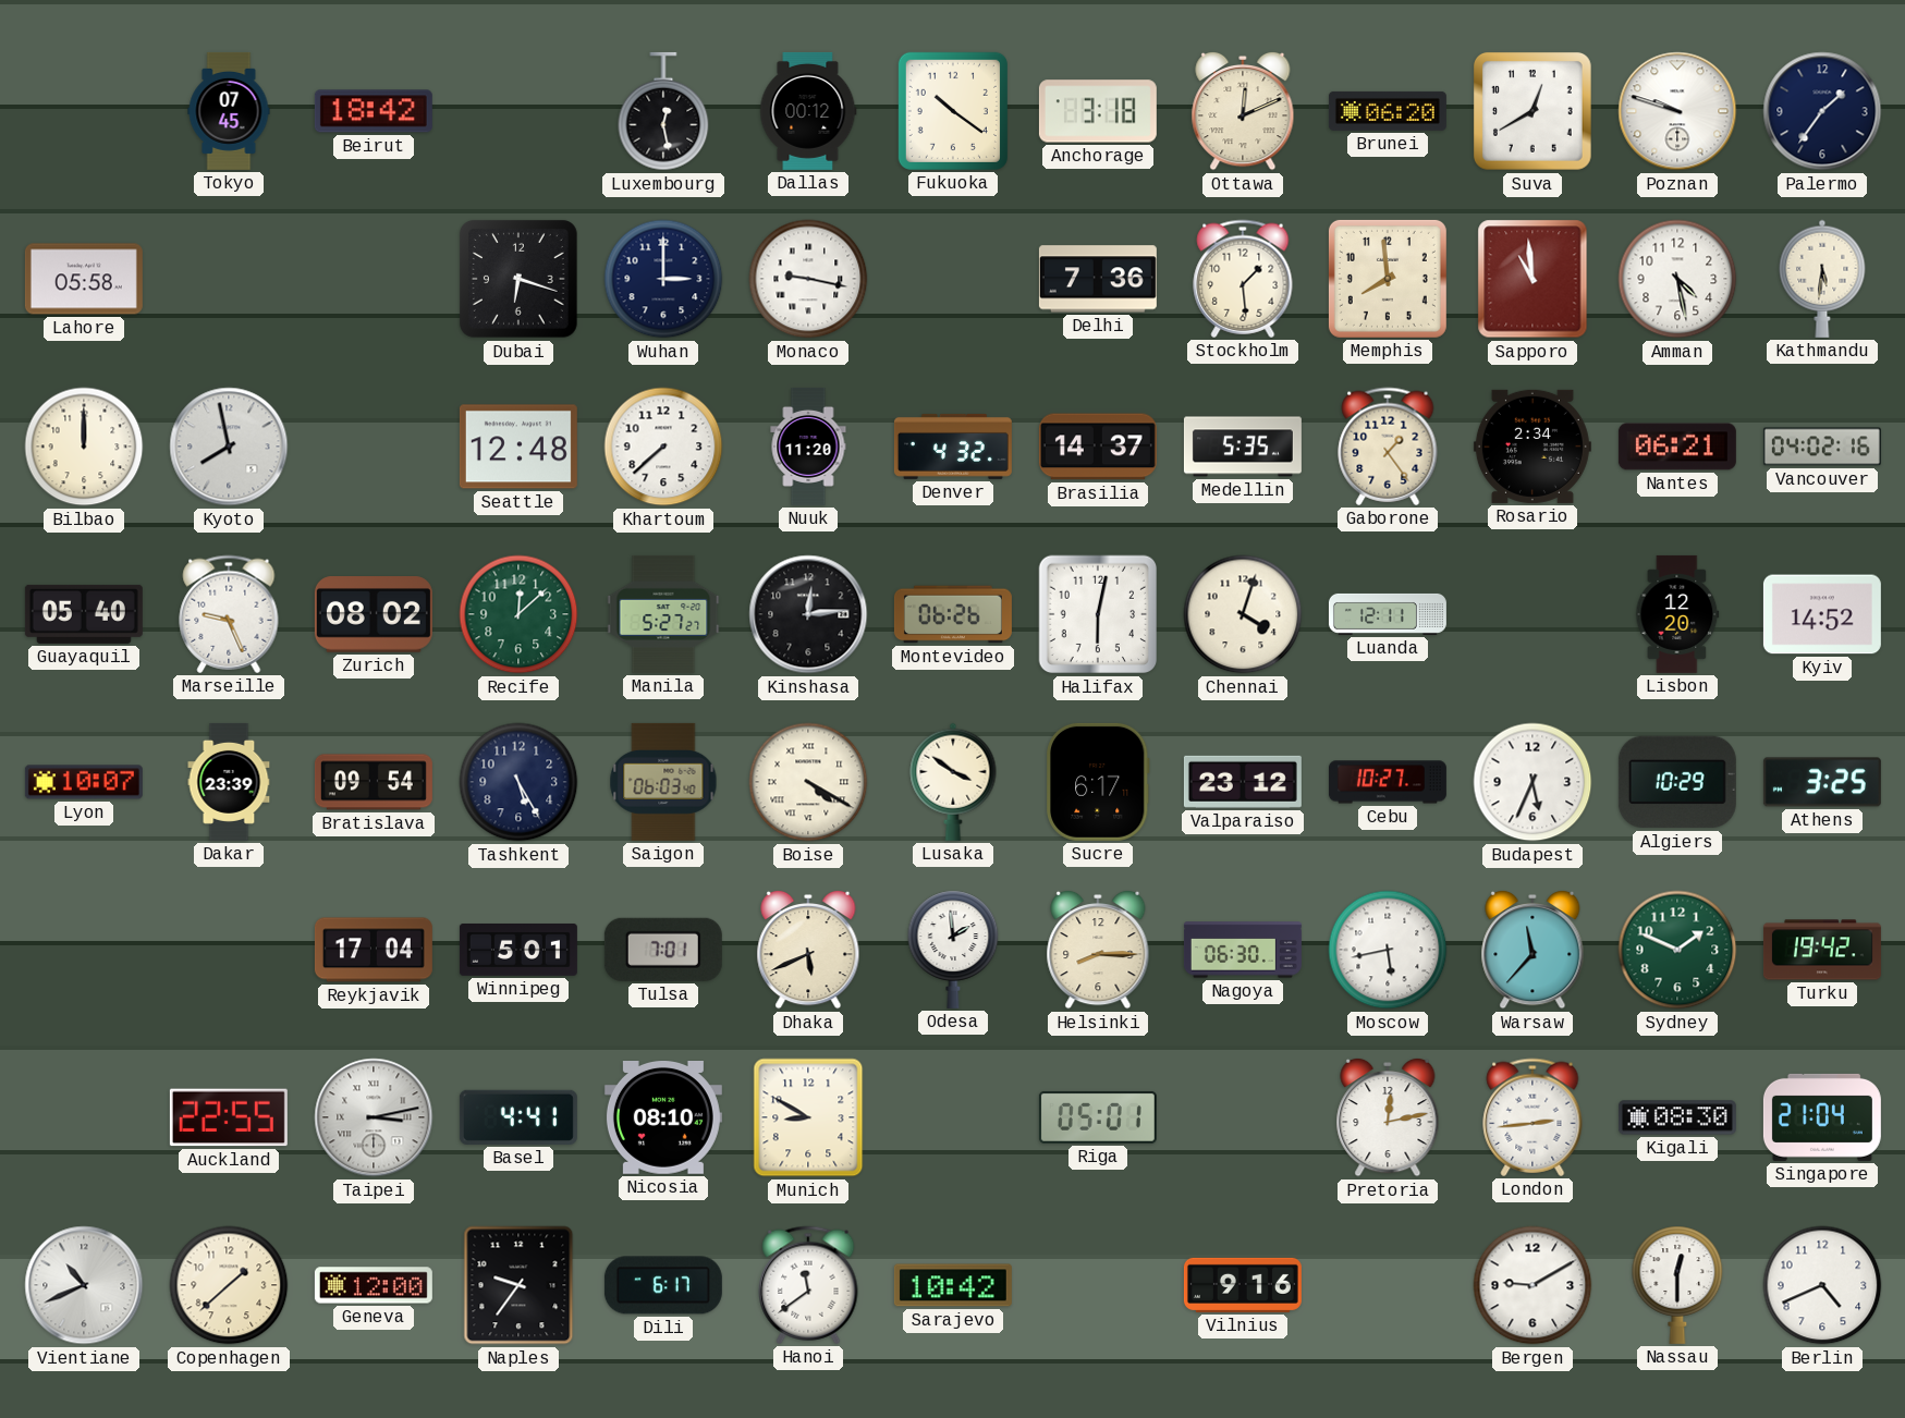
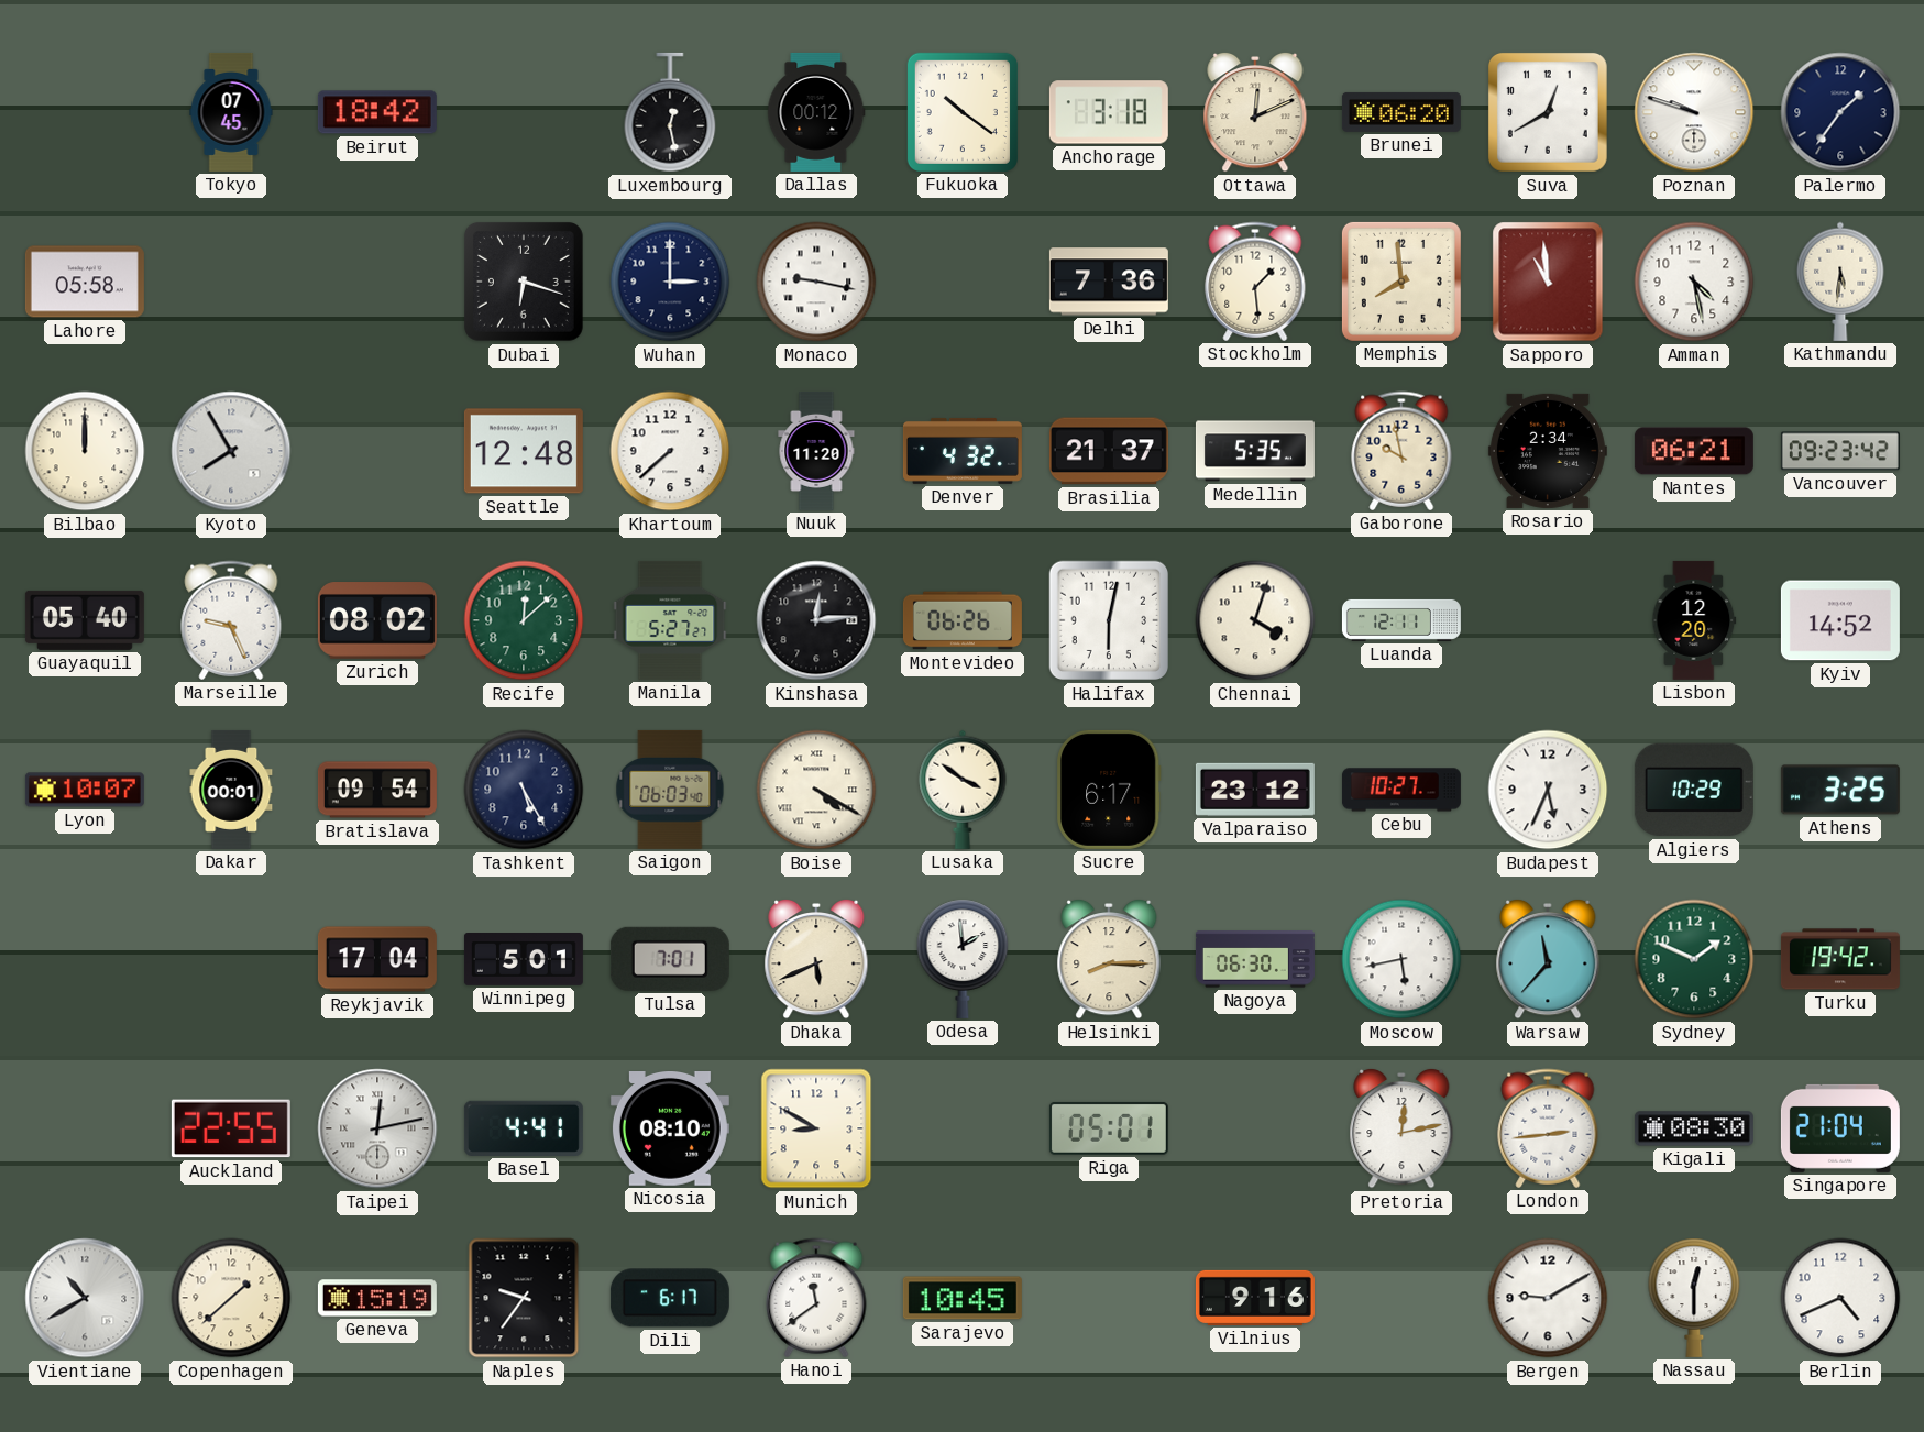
Kyoto: 7:58 -> 7:55 (231, 451)
Brasilia: 14:37 -> 21:37 (1109, 451)
Gaborone: 1:24 -> 9:58 (1401, 451)
Vancouver: 04:02 -> 09:23 (1840, 451)
Dakar: 23:39 -> 00:01 (231, 790)
Taipei: 3:13 -> 12:13 (377, 1128)
Vientiane: 10:41 -> 10:40 (85, 1298)
Geneva: 12:00 -> 15:19 (377, 1298)
Sarajevo: 10:42 -> 10:45 (963, 1298)
